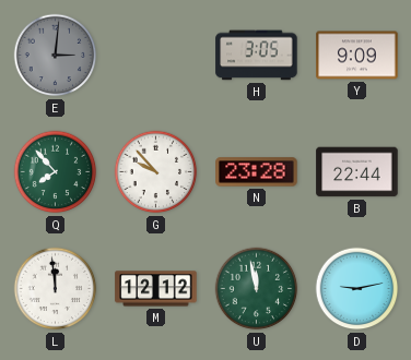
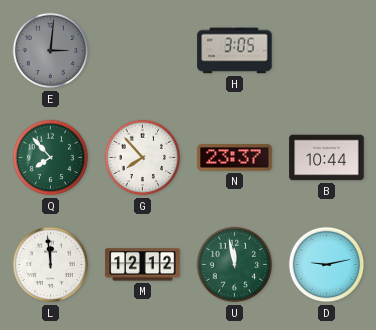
Y: 9:09 -> none (357, 56)
G: 9:53 -> 7:53 (143, 158)
N: 23:28 -> 23:37 (235, 158)
B: 22:44 -> 10:44 (327, 158)
